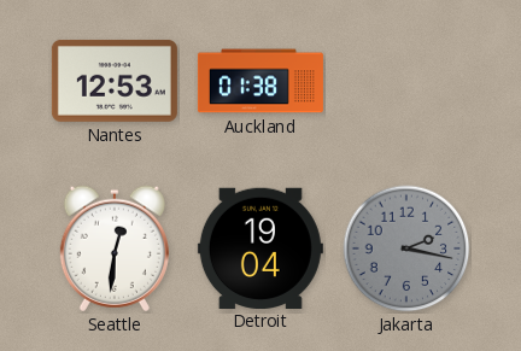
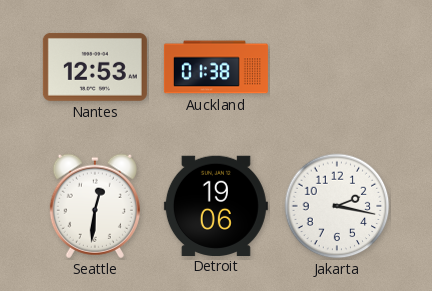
Detroit: 19:04 -> 19:06 (216, 205)
Jakarta dial: grey -> white (337, 206)
